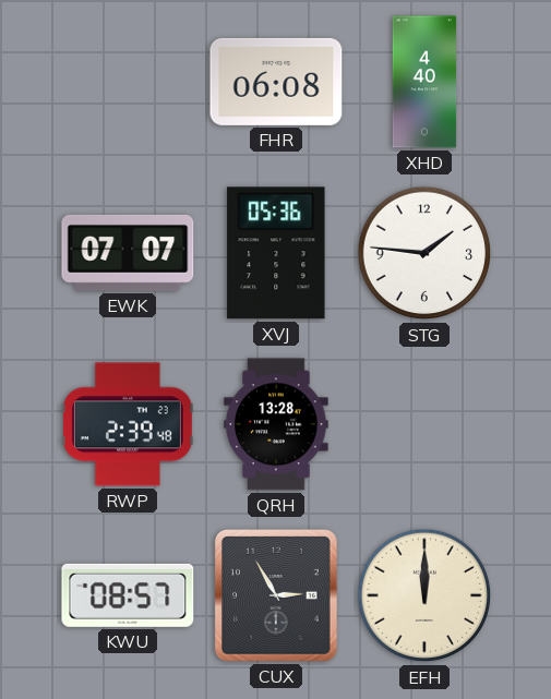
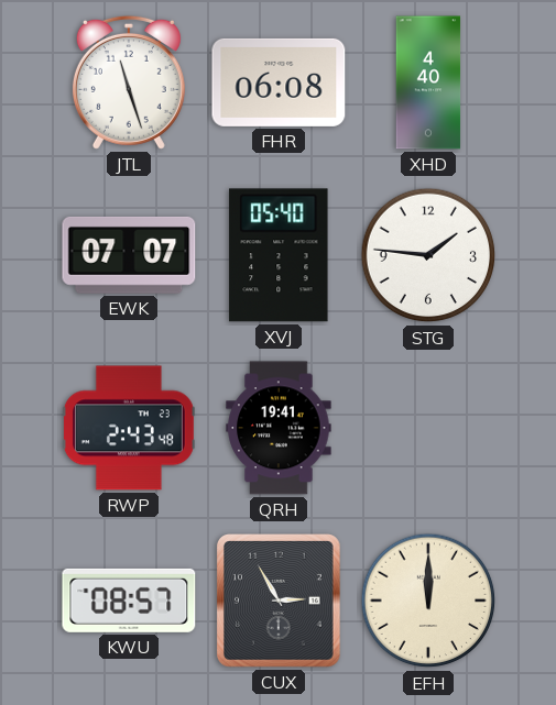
JTL: none -> 11:27 (129, 82)
XVJ: 05:36 -> 05:40 (279, 255)
RWP: 2:39 -> 2:43 (129, 428)
QRH: 13:28 -> 19:41 (279, 428)
